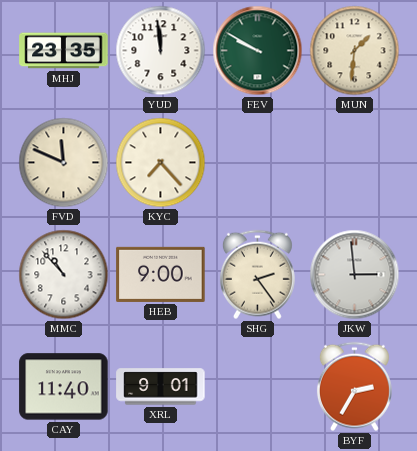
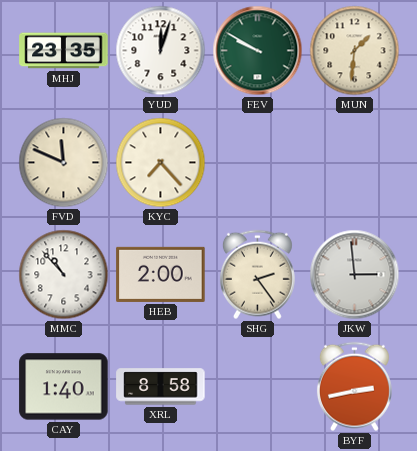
YUD: 11:59 -> 12:03 (161, 51)
HEB: 9:00 -> 2:00 (161, 274)
CAY: 11:40 -> 1:40 (64, 387)
XRL: 9:01 -> 8:58 (161, 387)
BYF: 2:35 -> 2:43 (354, 387)
